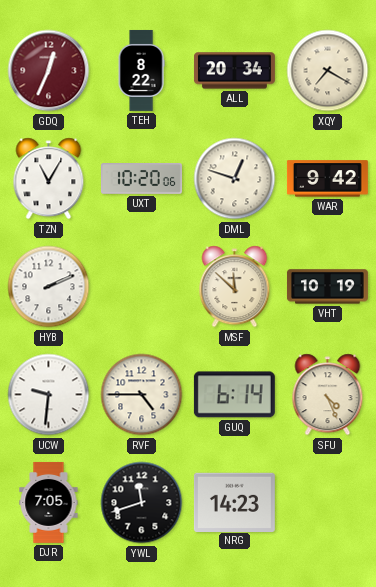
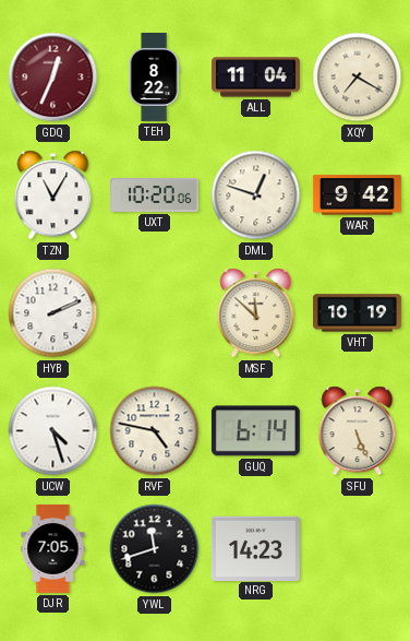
ALL: 20:34 -> 11:04 (255, 78)
UCW: 9:31 -> 4:27 (53, 431)
RVF: 4:45 -> 4:47 (155, 431)
SFU: 4:26 -> 5:26 (358, 431)
